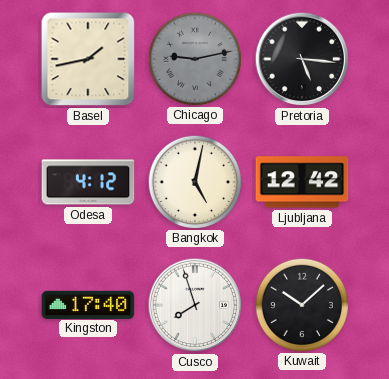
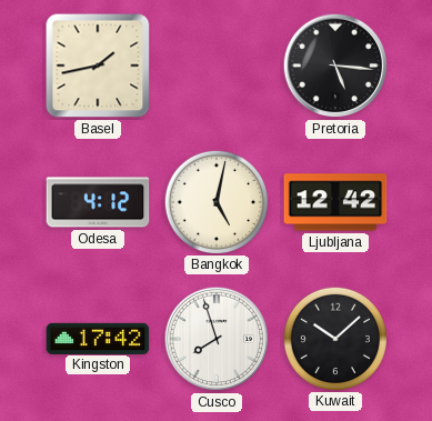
Chicago: 9:13 -> none (194, 58)
Kingston: 17:40 -> 17:42 (98, 338)
